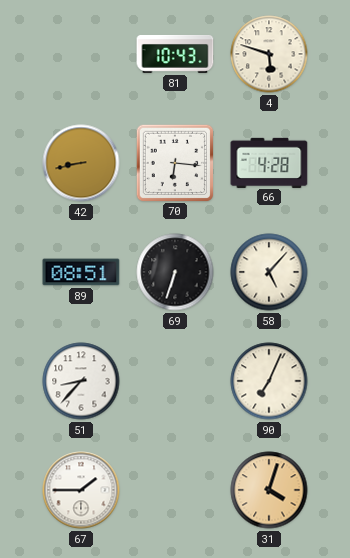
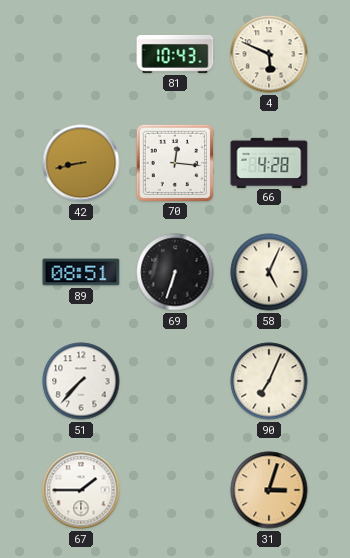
4: 5:48 -> 5:49 (269, 54)
70: 6:16 -> 12:16 (174, 162)
58: 5:07 -> 5:04 (269, 272)
51: 8:37 -> 7:37 (81, 381)
31: 4:03 -> 3:03 (269, 490)
